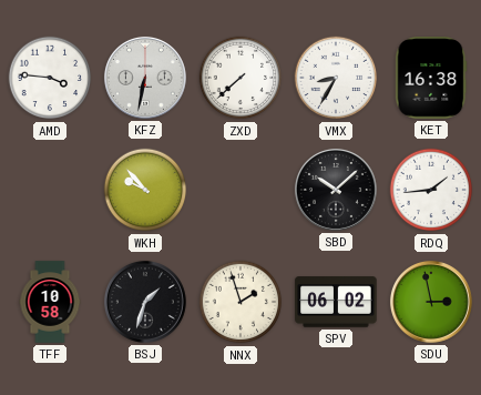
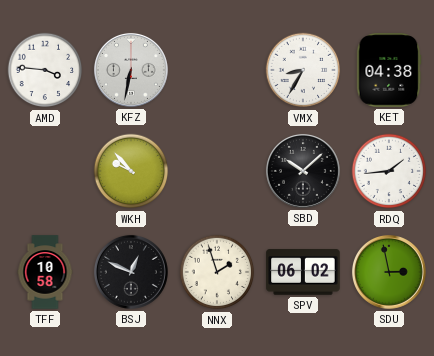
ZXD: 7:38 -> none (240, 78)
KET: 16:38 -> 04:38 (389, 70)
BSJ: 1:33 -> 12:49 (131, 272)
